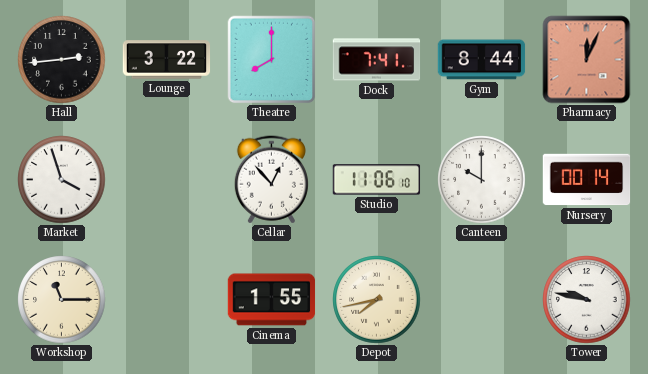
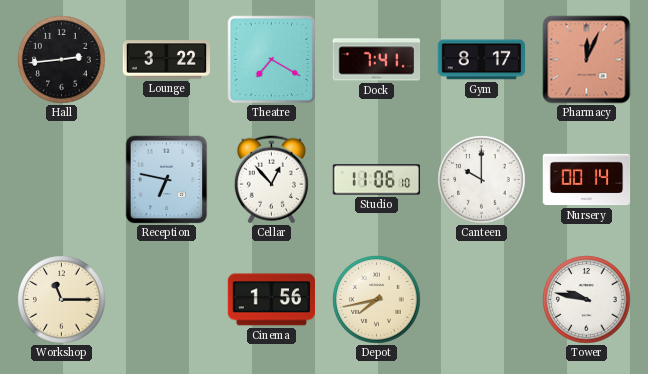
Theatre: 8:00 -> 7:20 (272, 60)
Gym: 8:44 -> 8:17 (482, 60)
Market: 3:57 -> none (62, 180)
Reception: none -> 6:47 (167, 180)
Cinema: 1:55 -> 1:56 (272, 300)
